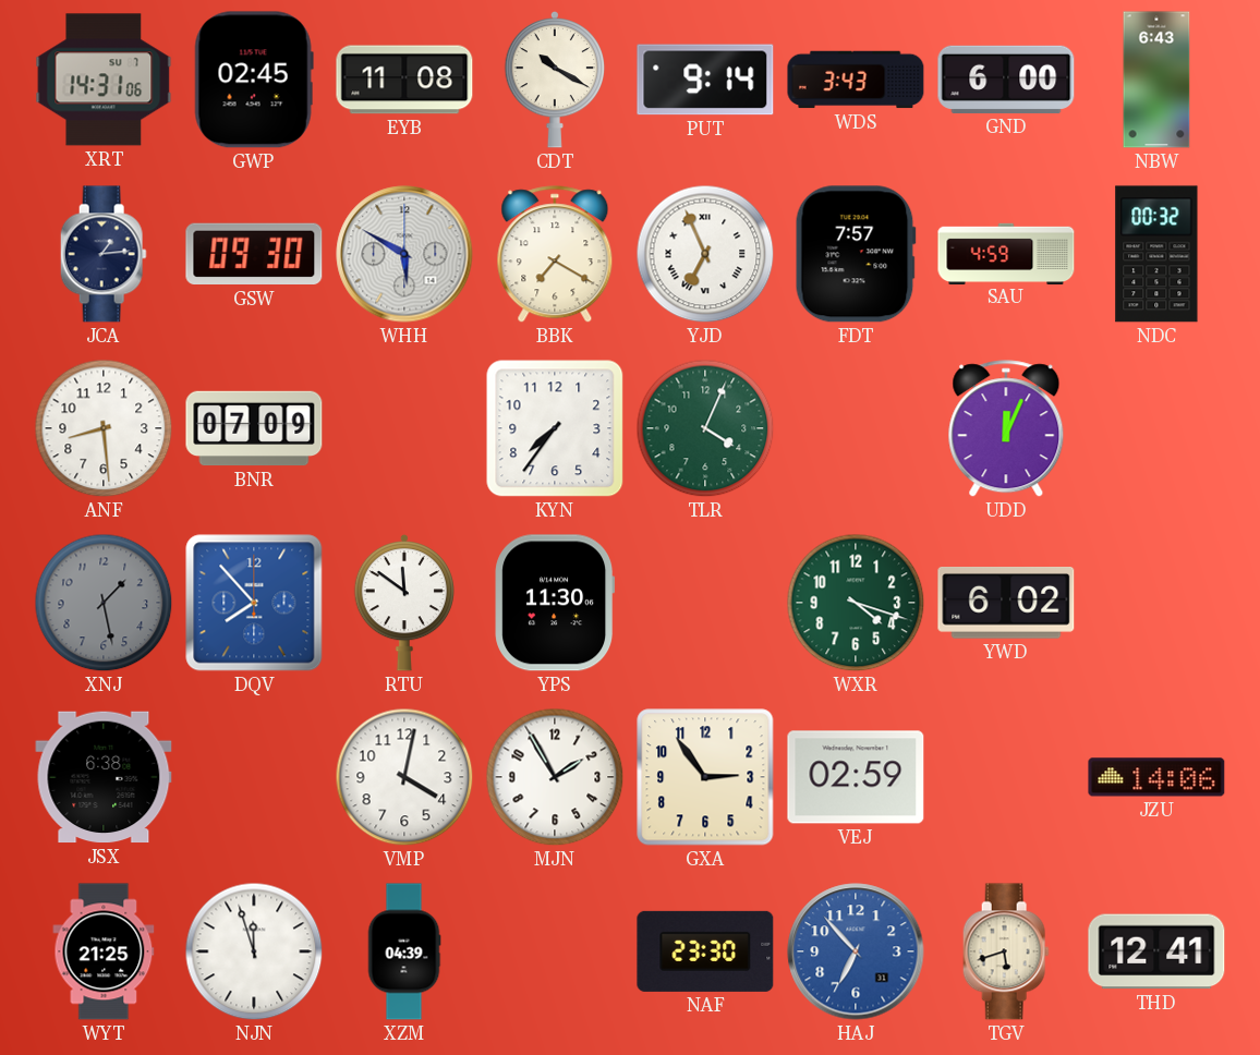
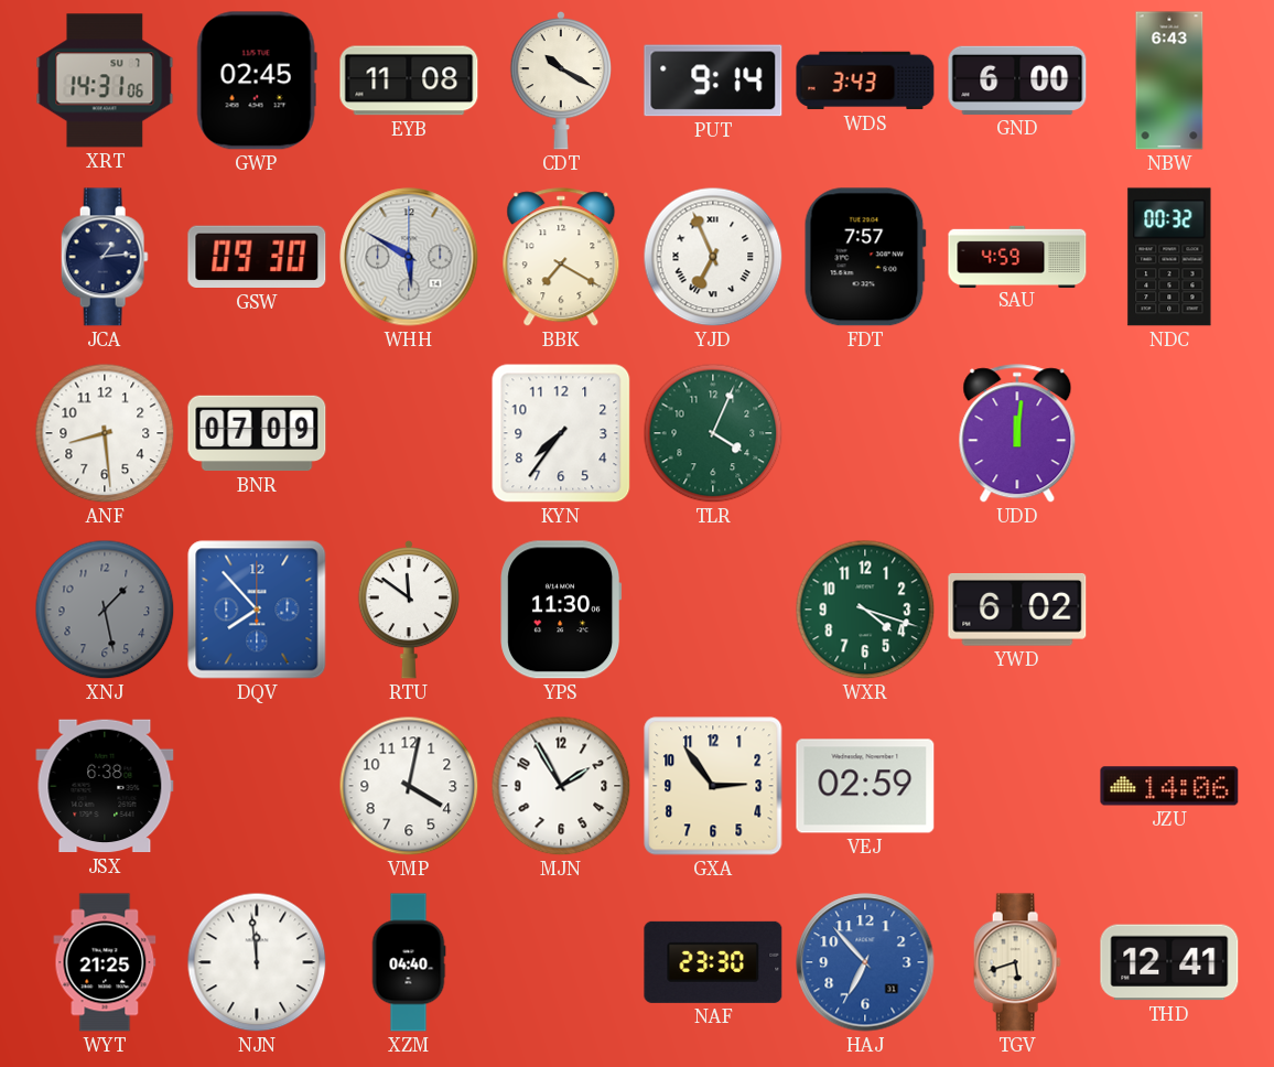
UDD: 12:04 -> 12:01 (1017, 434)
NJN: 11:57 -> 11:59 (257, 962)
XZM: 04:39 -> 04:40 (409, 962)
